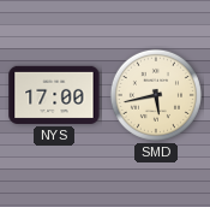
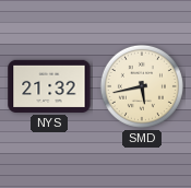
NYS: 17:00 -> 21:32 (49, 86)
